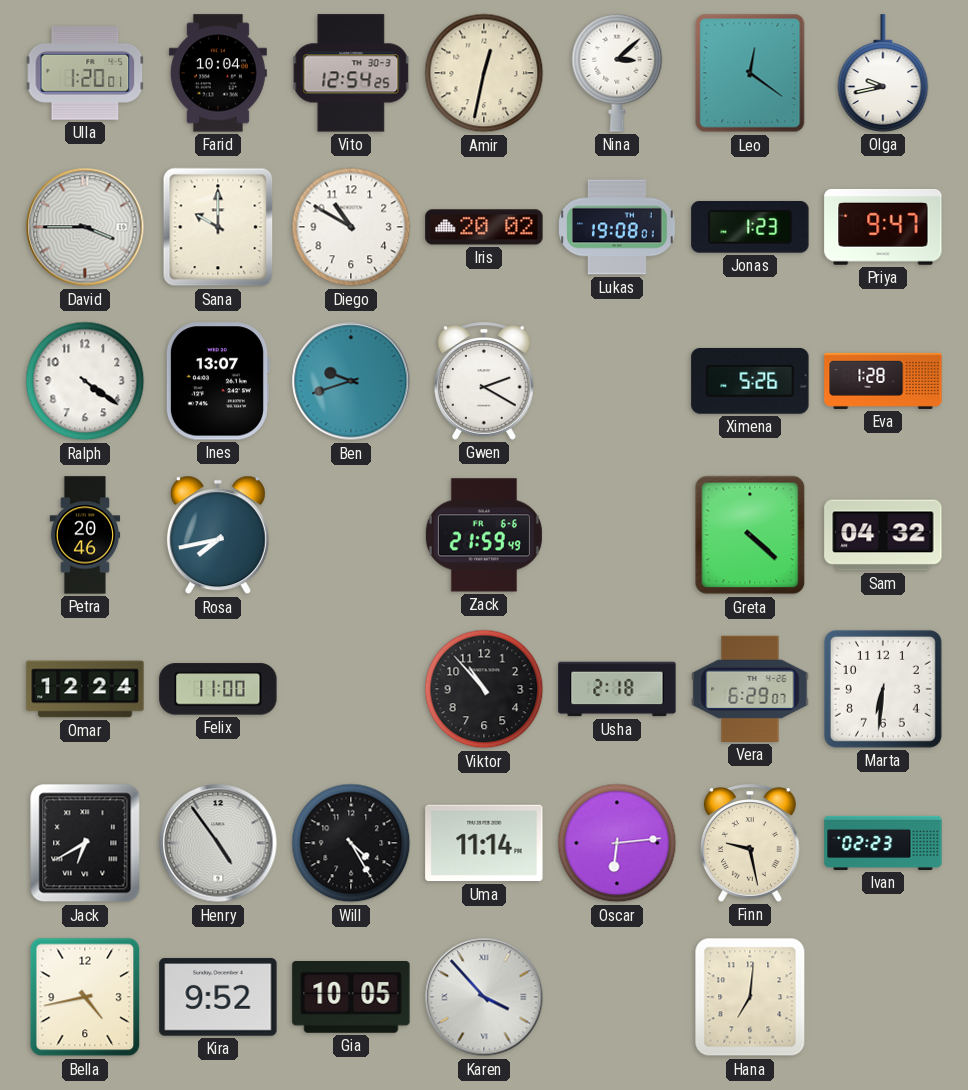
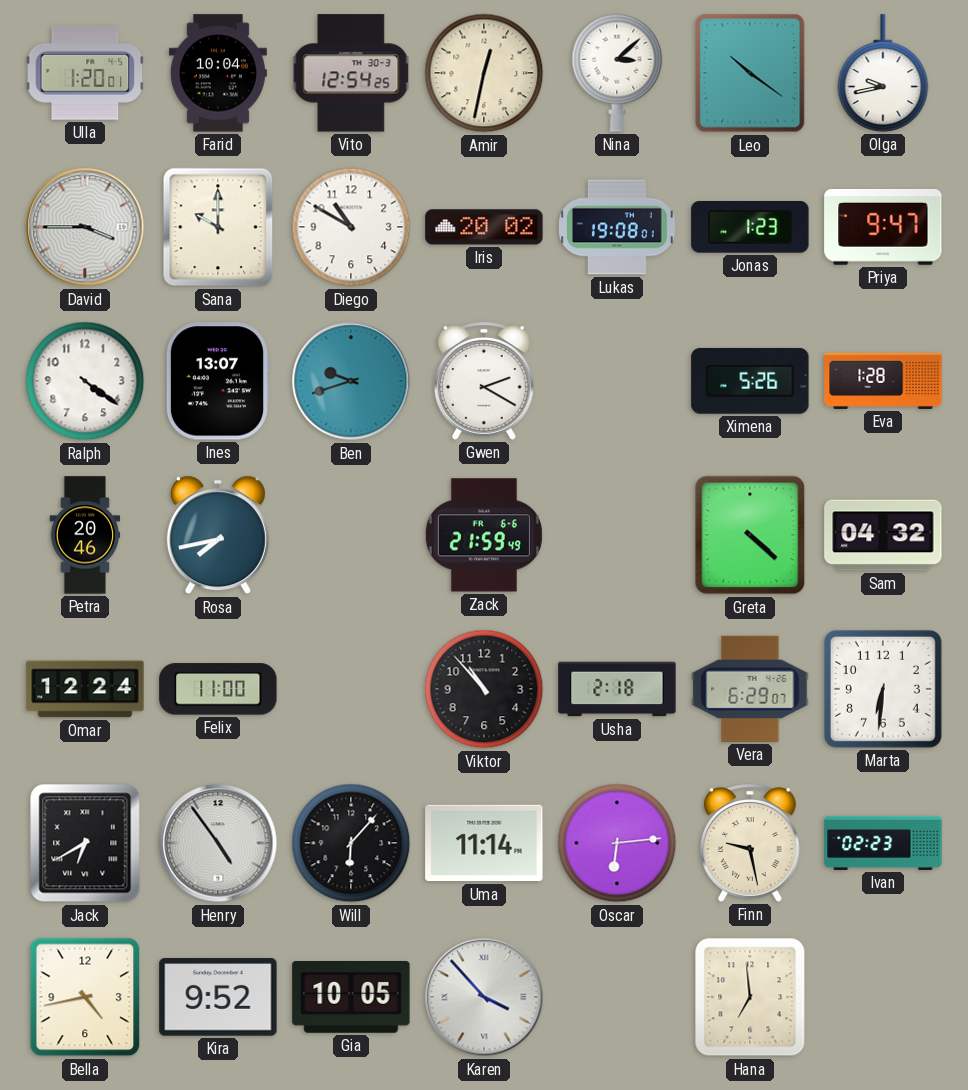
Leo: 12:21 -> 10:21 (750, 73)
Will: 4:25 -> 6:07 (351, 843)
Hana: 7:01 -> 6:59 (750, 997)
